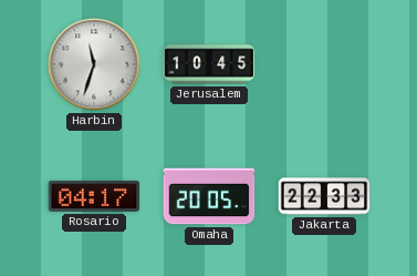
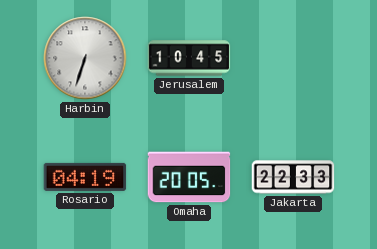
Harbin: 11:33 -> 6:33 (85, 58)
Rosario: 04:17 -> 04:19 (85, 177)
